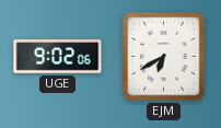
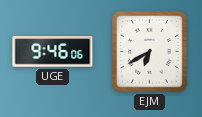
UGE: 9:02 -> 9:46 (53, 52)
